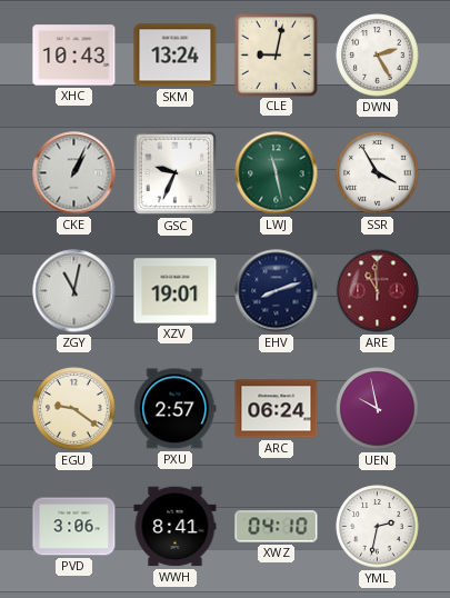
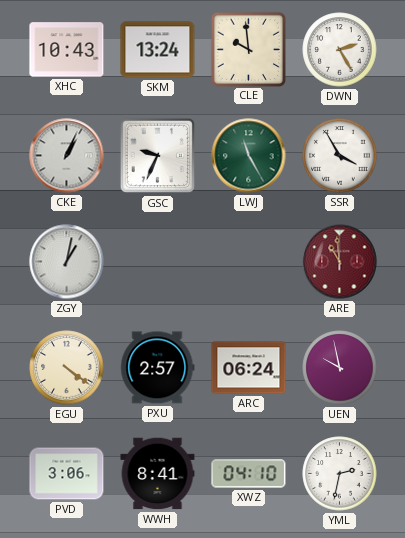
CLE: 9:02 -> 9:59 (248, 49)
LWJ: 11:28 -> 11:25 (249, 156)
ZGY: 11:02 -> 1:02 (67, 262)
XZV: 19:01 -> none (176, 291)
EHV: 8:12 -> none (277, 291)
EGU: 9:21 -> 4:21 (67, 368)
